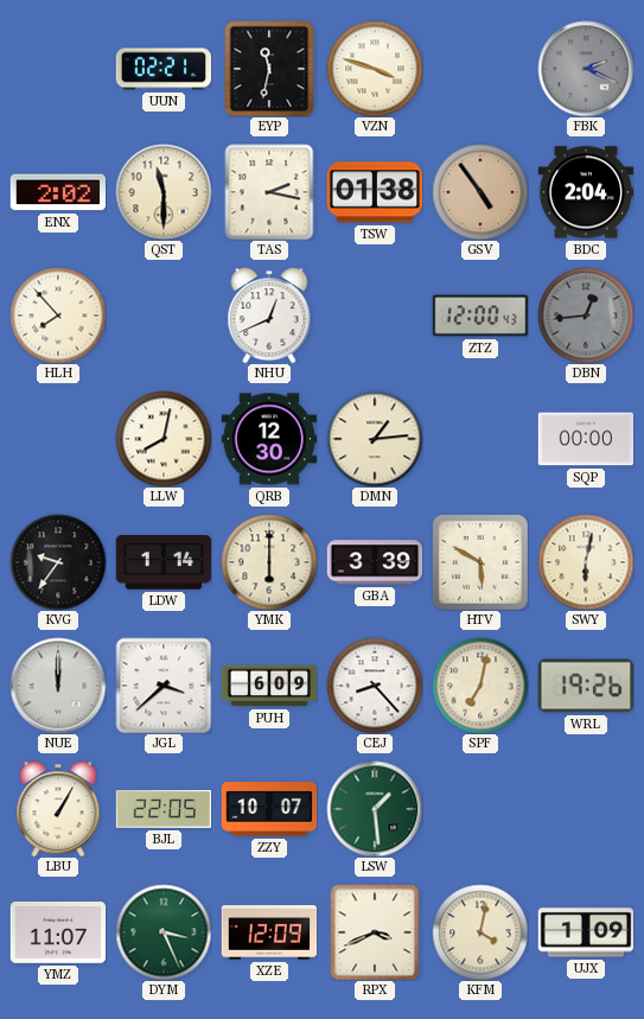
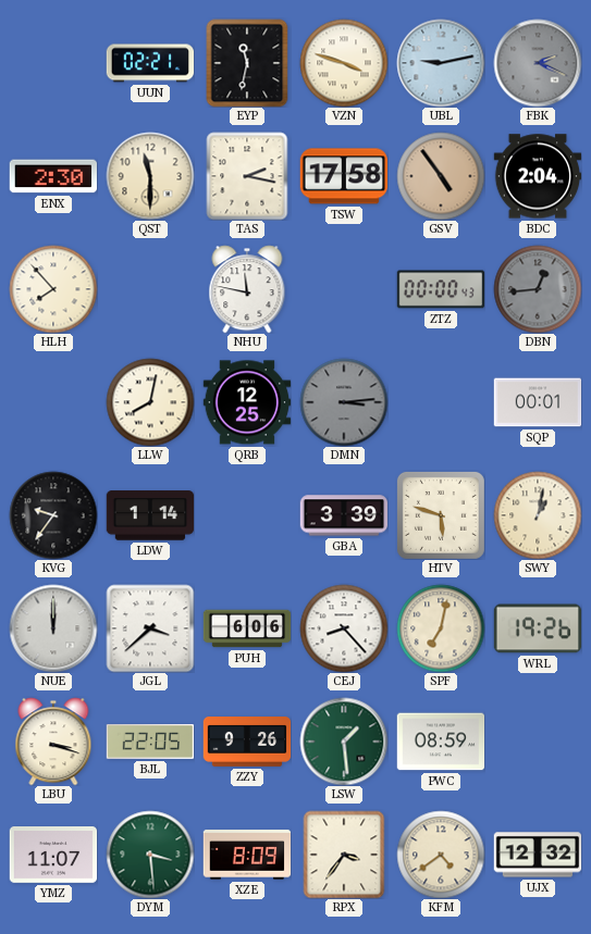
UBL: none -> 9:13 (441, 63)
ENX: 2:02 -> 2:30 (52, 176)
TSW: 01:38 -> 17:58 (343, 176)
NHU: 12:41 -> 11:47 (247, 289)
ZTZ: 12:00 -> 00:00 (441, 289)
QRB: 12:30 -> 12:25 (247, 402)
DMN: 1:14 -> 3:14 (344, 402)
DMN dial: cream -> grey (344, 402)
SQP: 00:00 -> 00:01 (538, 402)
YMK: 6:00 -> none (269, 562)
HTV: 5:50 -> 5:48 (441, 515)
SWY: 6:02 -> 1:02 (538, 515)
PUH: 6:09 -> 6:06 (247, 628)
LBU: 1:05 -> 3:18 (53, 742)
ZZY: 10:07 -> 9:26 (247, 743)
PWC: none -> 08:59 (441, 742)
DYM: 3:26 -> 3:29 (150, 855)
XZE: 12:09 -> 8:09 (247, 855)
RPX: 3:41 -> 3:36 (344, 855)
KFM: 4:02 -> 4:39 (441, 855)
UJX: 1:09 -> 12:32 (538, 855)
